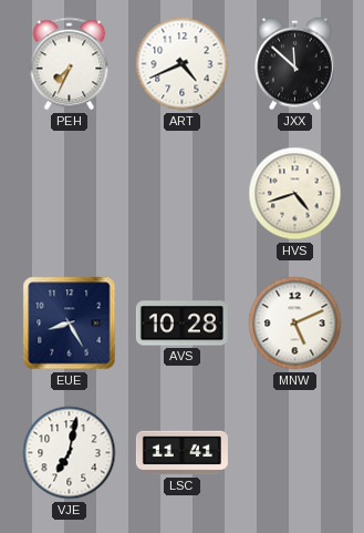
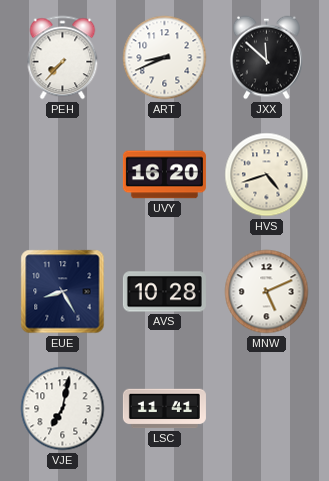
PEH: 7:34 -> 7:37 (63, 58)
ART: 4:41 -> 8:41 (165, 58)
UVY: none -> 16:20 (164, 175)
